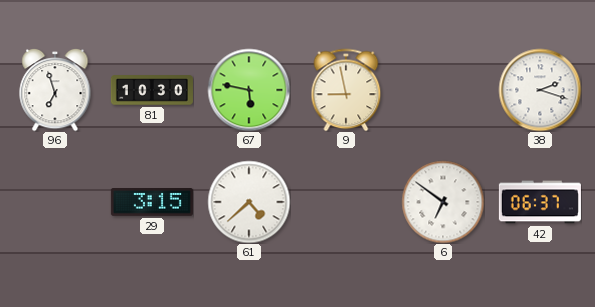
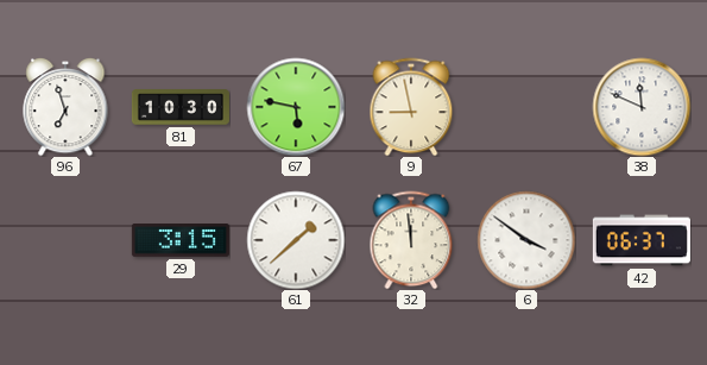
38: 2:18 -> 11:49 (642, 107)
61: 4:38 -> 1:38 (296, 240)
32: none -> 11:59 (411, 240)
6: 6:51 -> 3:51 (526, 240)
